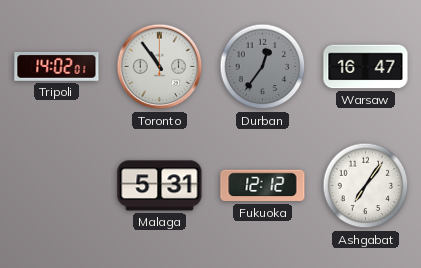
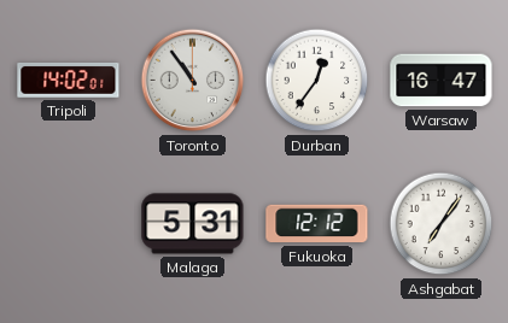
Durban dial: grey -> white (317, 81)
